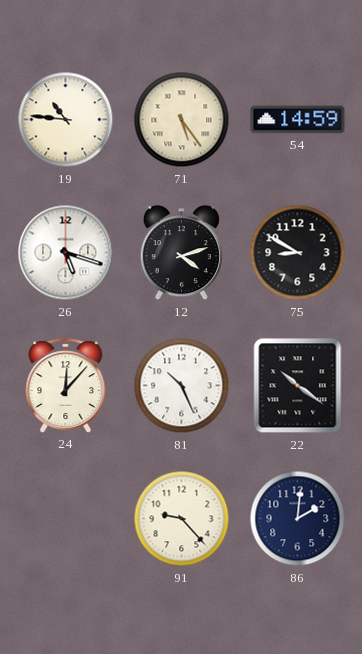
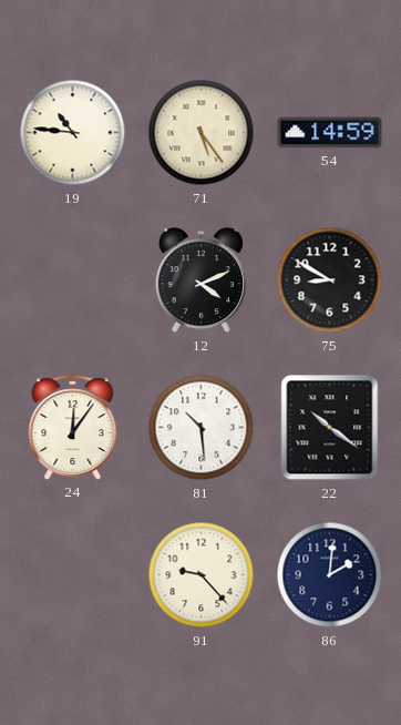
26: 5:18 -> none (66, 253)
12: 4:12 -> 4:11 (200, 280)
24: 12:07 -> 12:06 (73, 428)
81: 10:26 -> 10:29 (202, 428)
